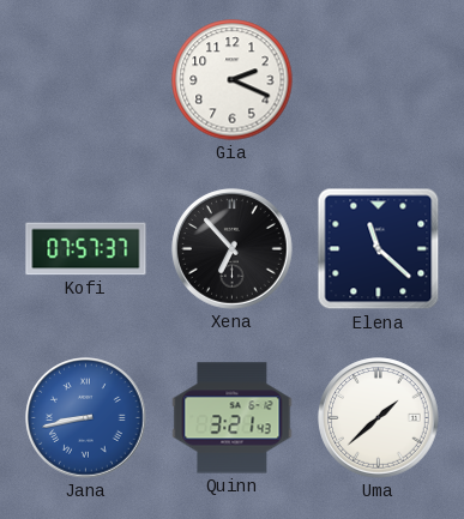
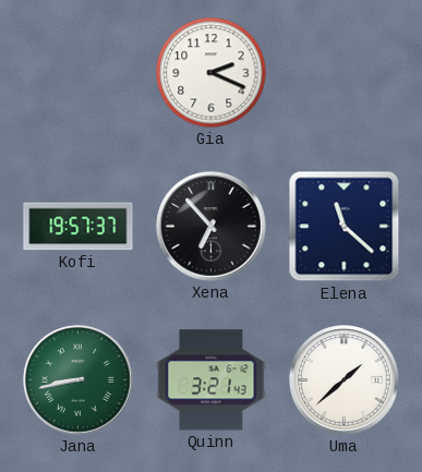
Kofi: 07:57 -> 19:57 (79, 227)
Jana dial: blue -> green (79, 380)
